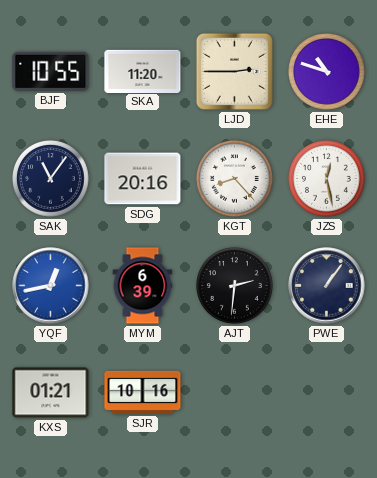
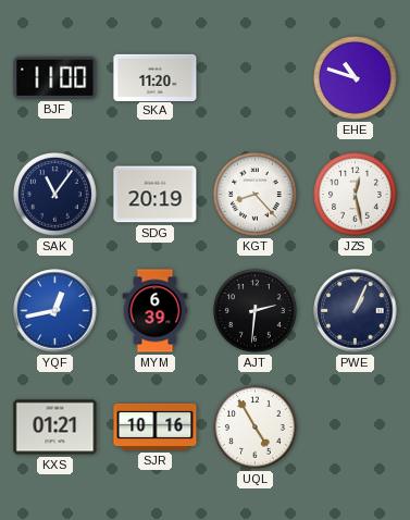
BJF: 10:55 -> 11:00 (55, 77)
LJD: 2:45 -> none (234, 71)
SDG: 20:16 -> 20:19 (156, 195)
PWE: 1:06 -> 1:04 (356, 311)
UQL: none -> 4:55 (256, 428)
